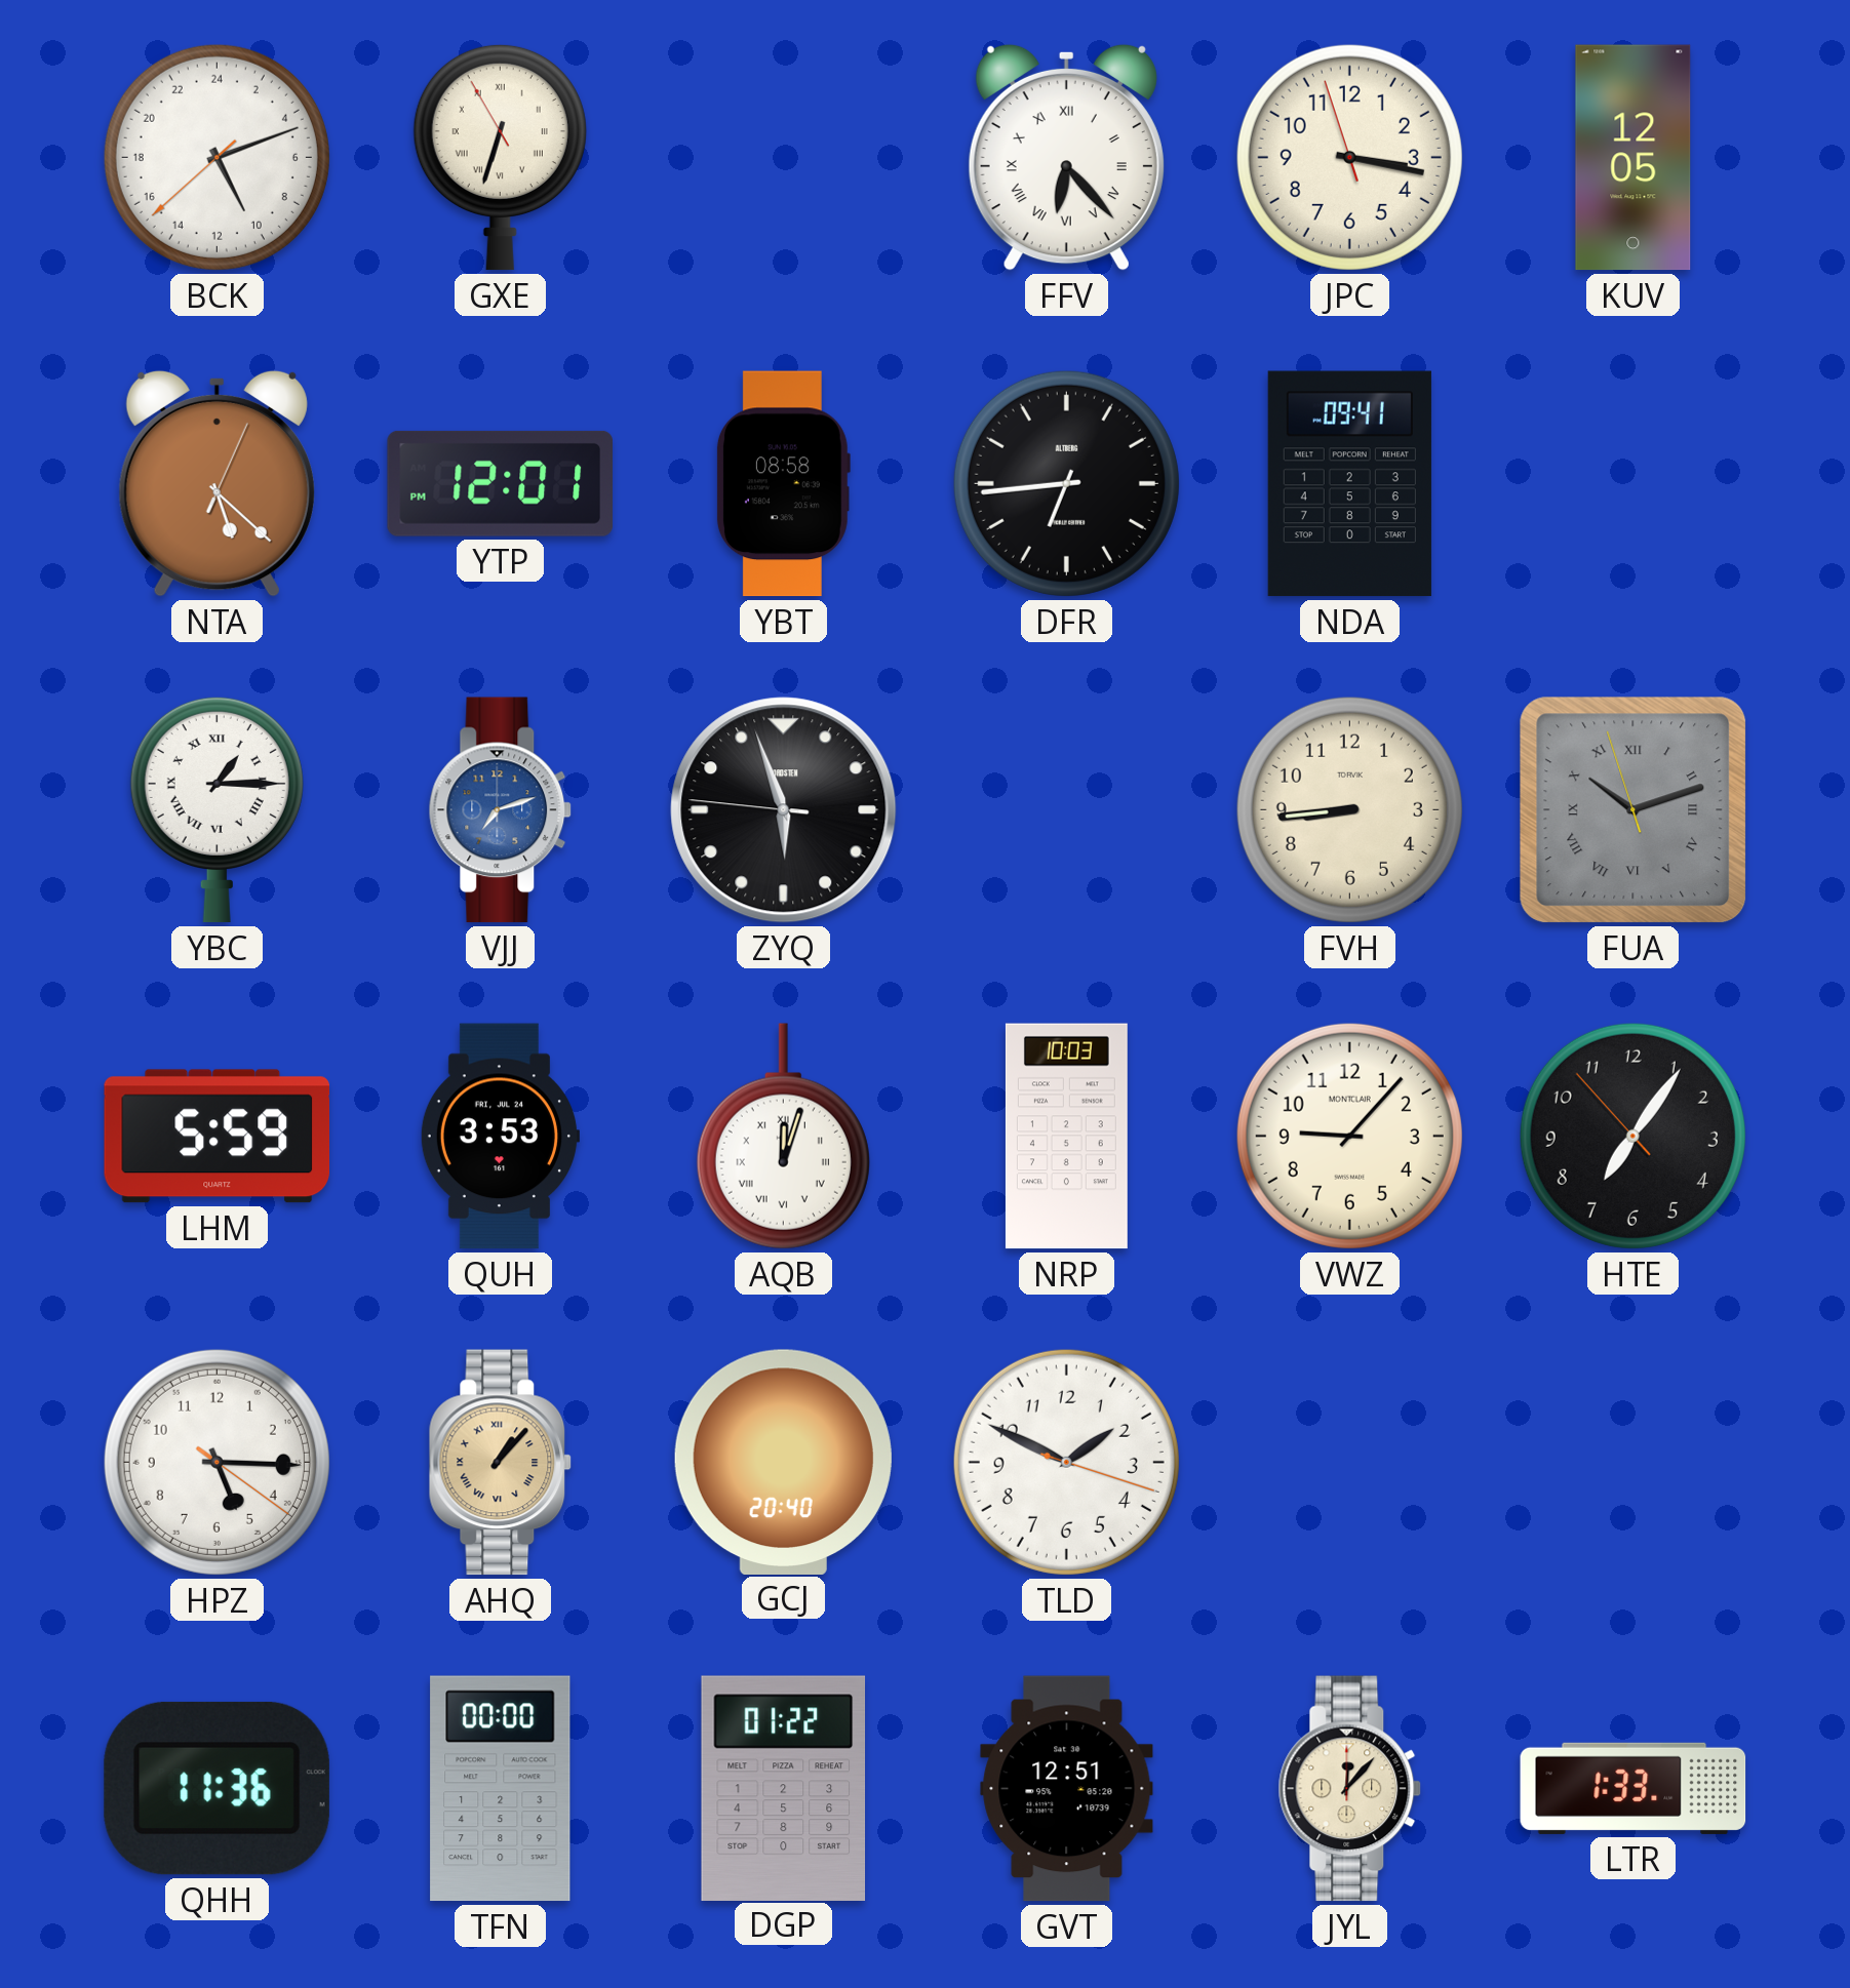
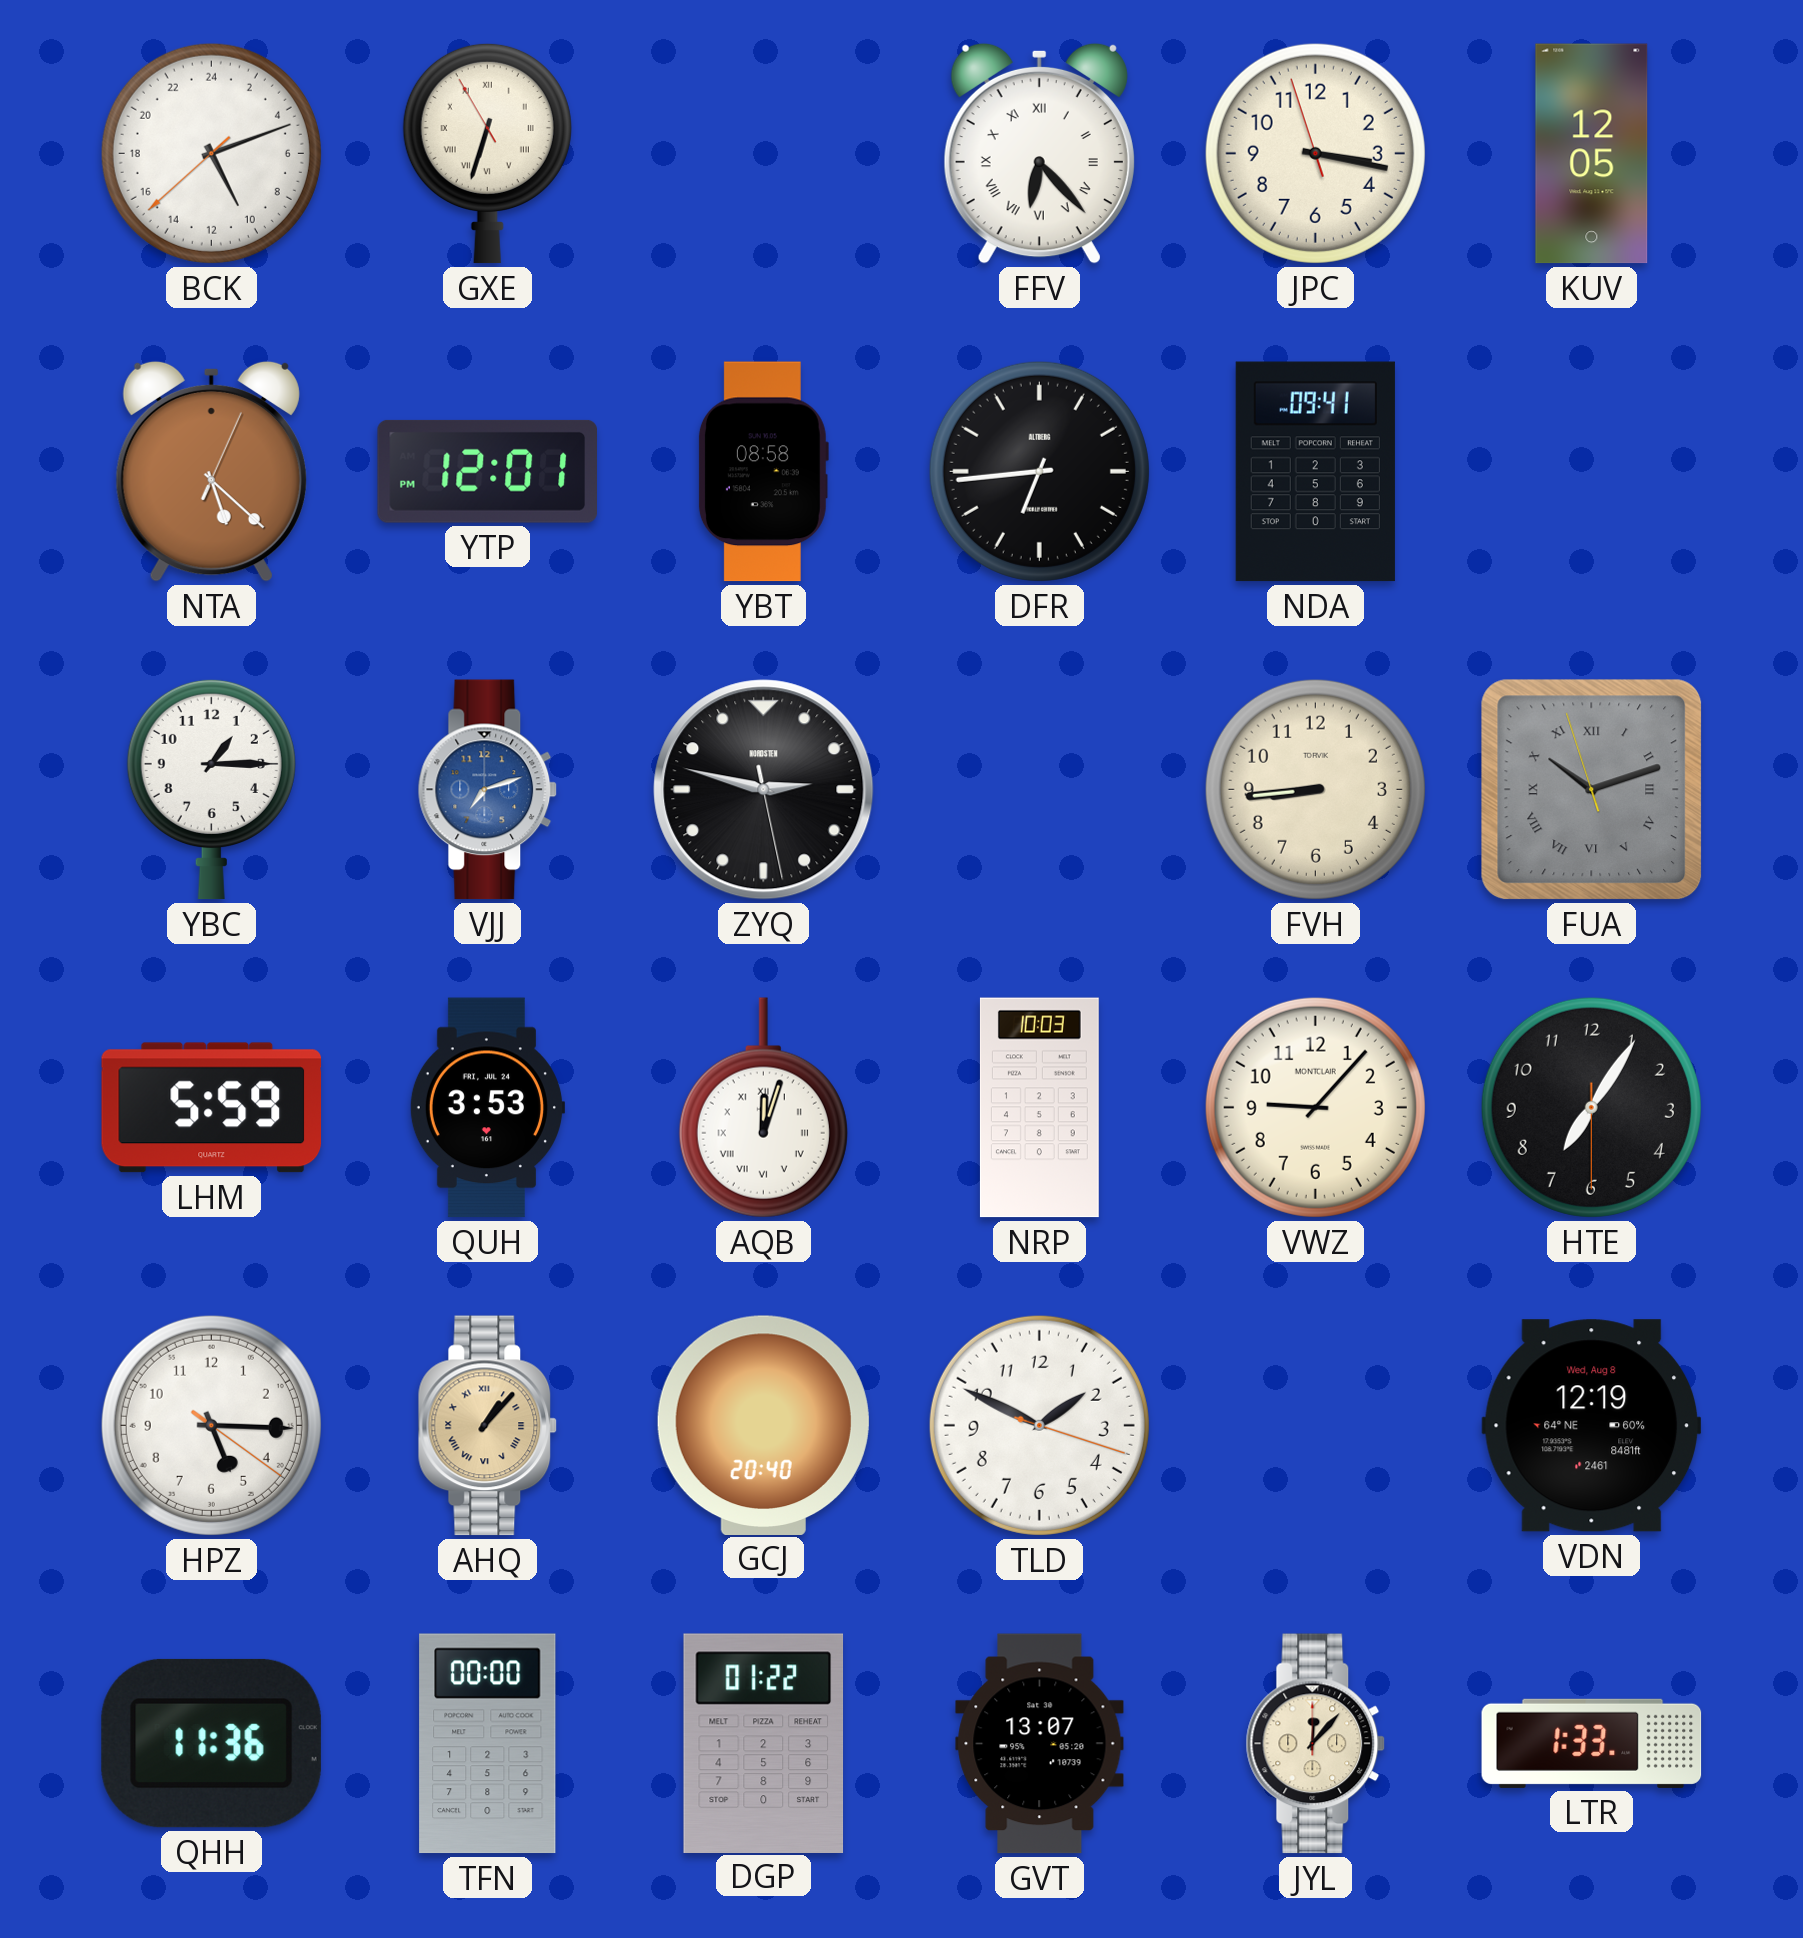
YBC numerals: Roman -> Arabic (211, 789)
ZYQ: 5:56 -> 2:47 (764, 790)
HTE: 7:05:53 -> 7:05:30 (1591, 1107)
VDN: none -> 12:19 (1592, 1426)
GVT: 12:51 -> 13:07 (1040, 1744)
